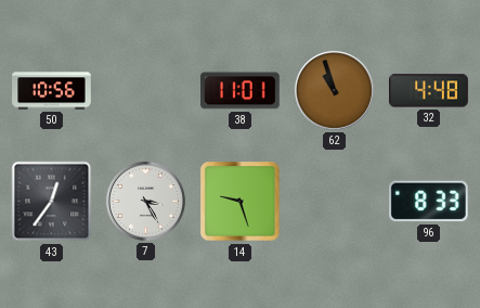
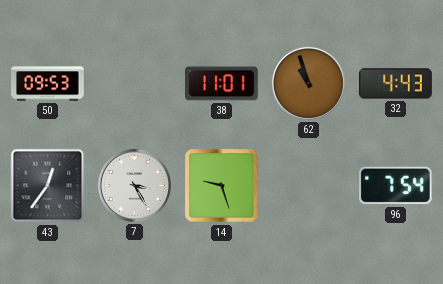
50: 10:56 -> 09:53 (48, 84)
32: 4:48 -> 4:43 (396, 84)
96: 8:33 -> 7:54 (395, 186)
